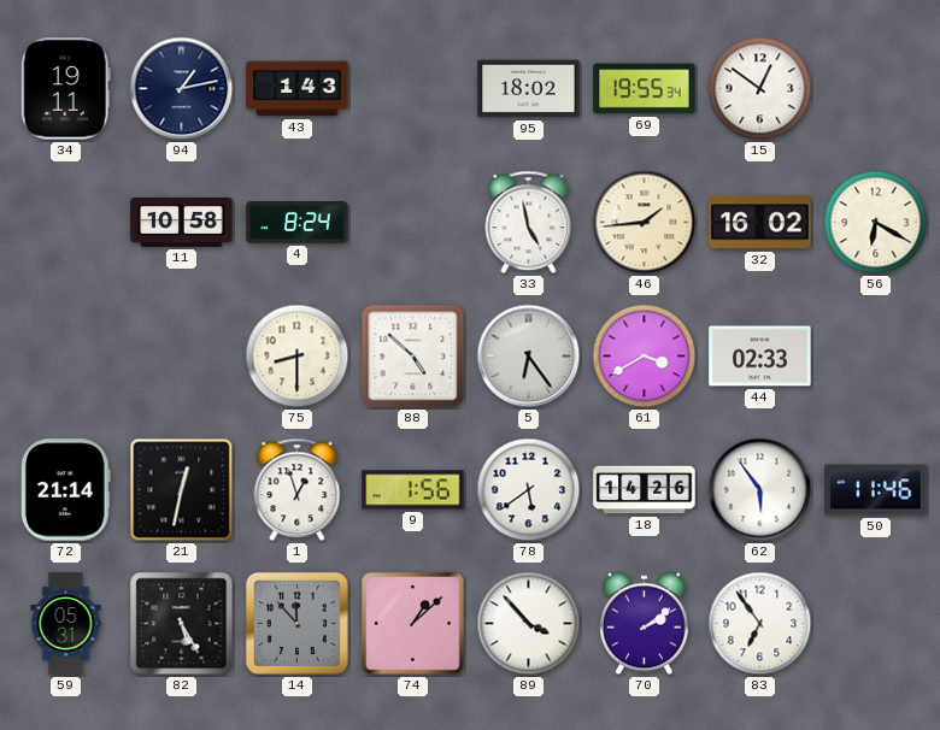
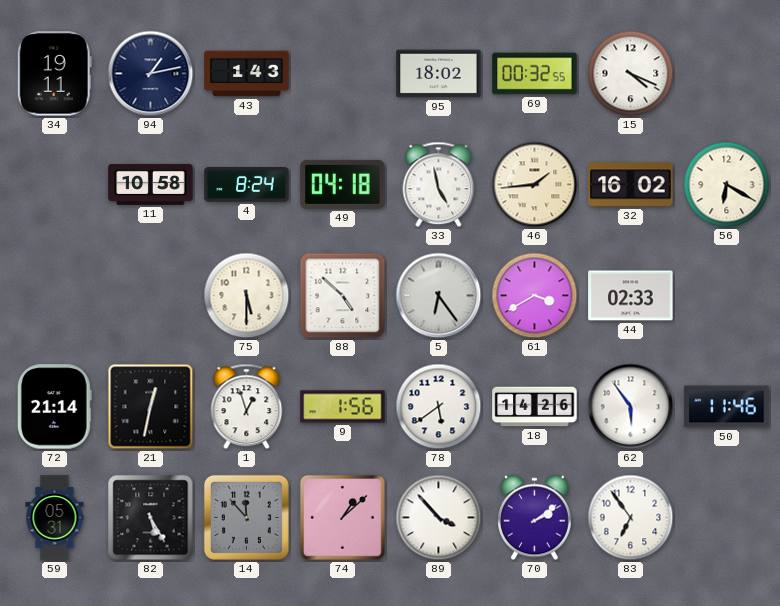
69: 19:55 -> 00:32 (535, 74)
15: 12:51 -> 4:19 (631, 74)
49: none -> 04:18 (343, 184)
75: 8:30 -> 5:30 (247, 296)
